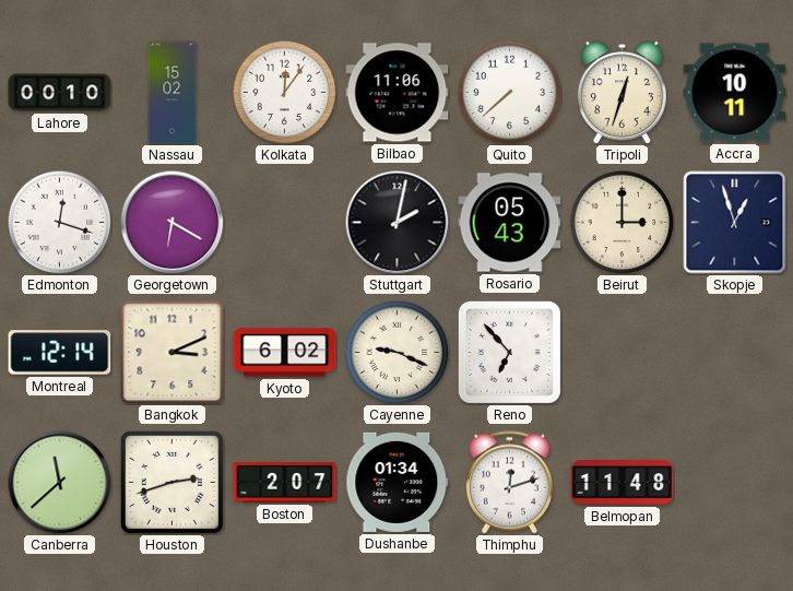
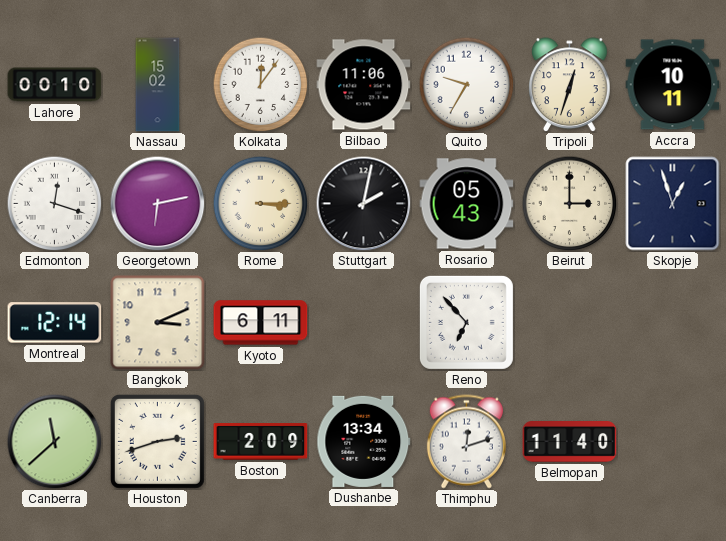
Quito: 7:38 -> 9:35 (466, 84)
Georgetown: 6:20 -> 6:13 (157, 203)
Rome: none -> 3:15 (260, 203)
Kyoto: 6:02 -> 6:11 (261, 323)
Cayenne: 9:19 -> none (397, 352)
Boston: 2:07 -> 2:09 (261, 442)
Dushanbe: 01:34 -> 13:34 (364, 441)
Belmopan: 11:48 -> 11:40 (570, 442)
